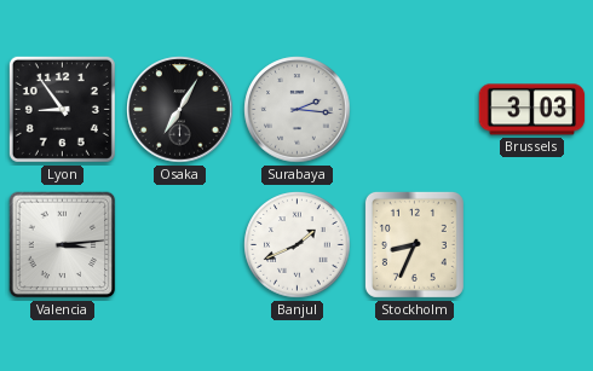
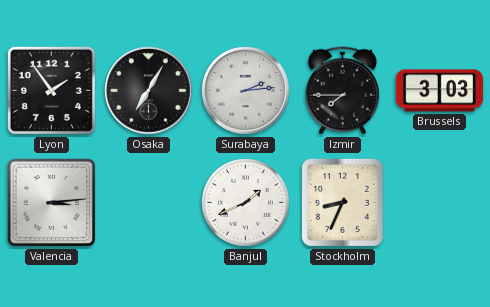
Lyon: 8:54 -> 1:54 (51, 90)
Surabaya: 2:16 -> 2:14 (246, 91)
Izmir: none -> 7:45 (342, 91)
